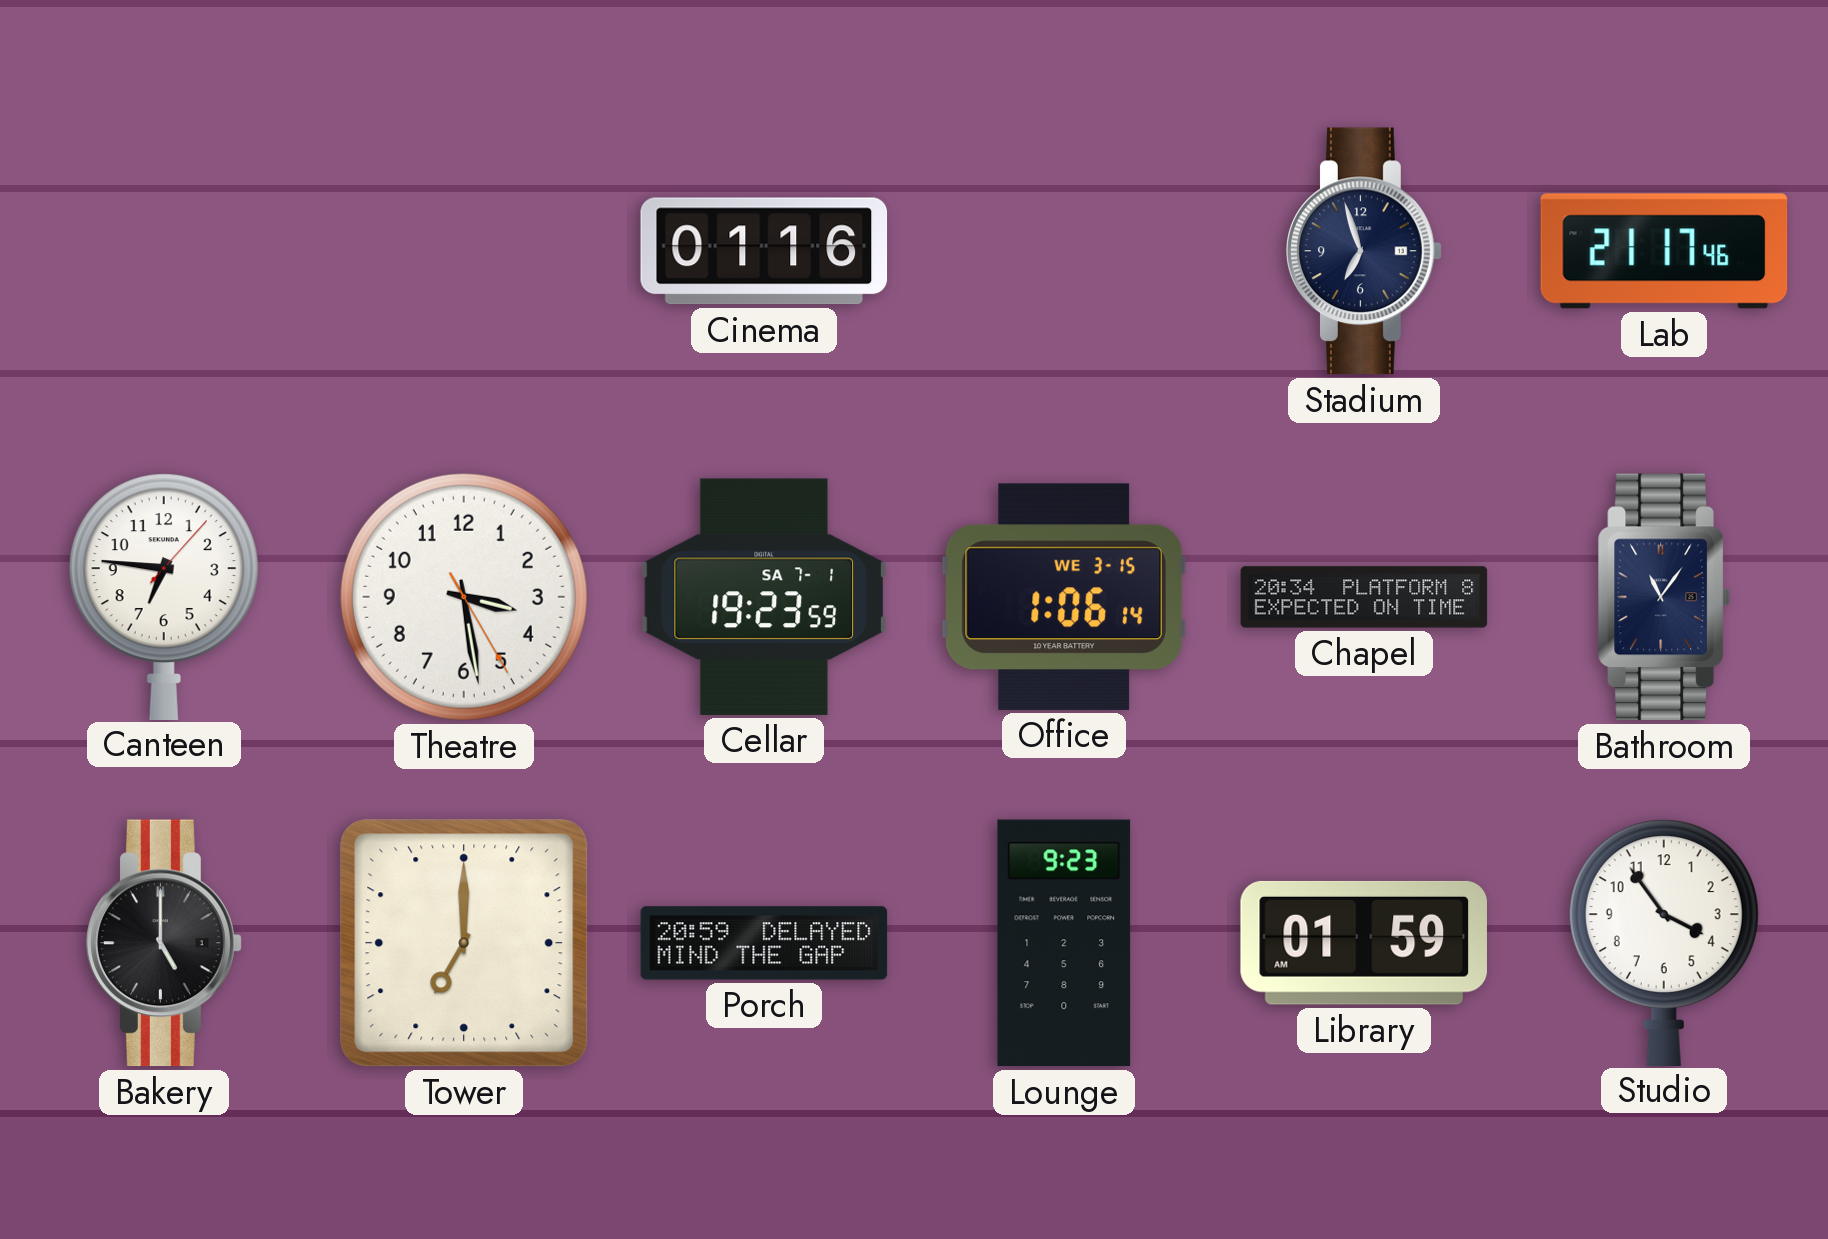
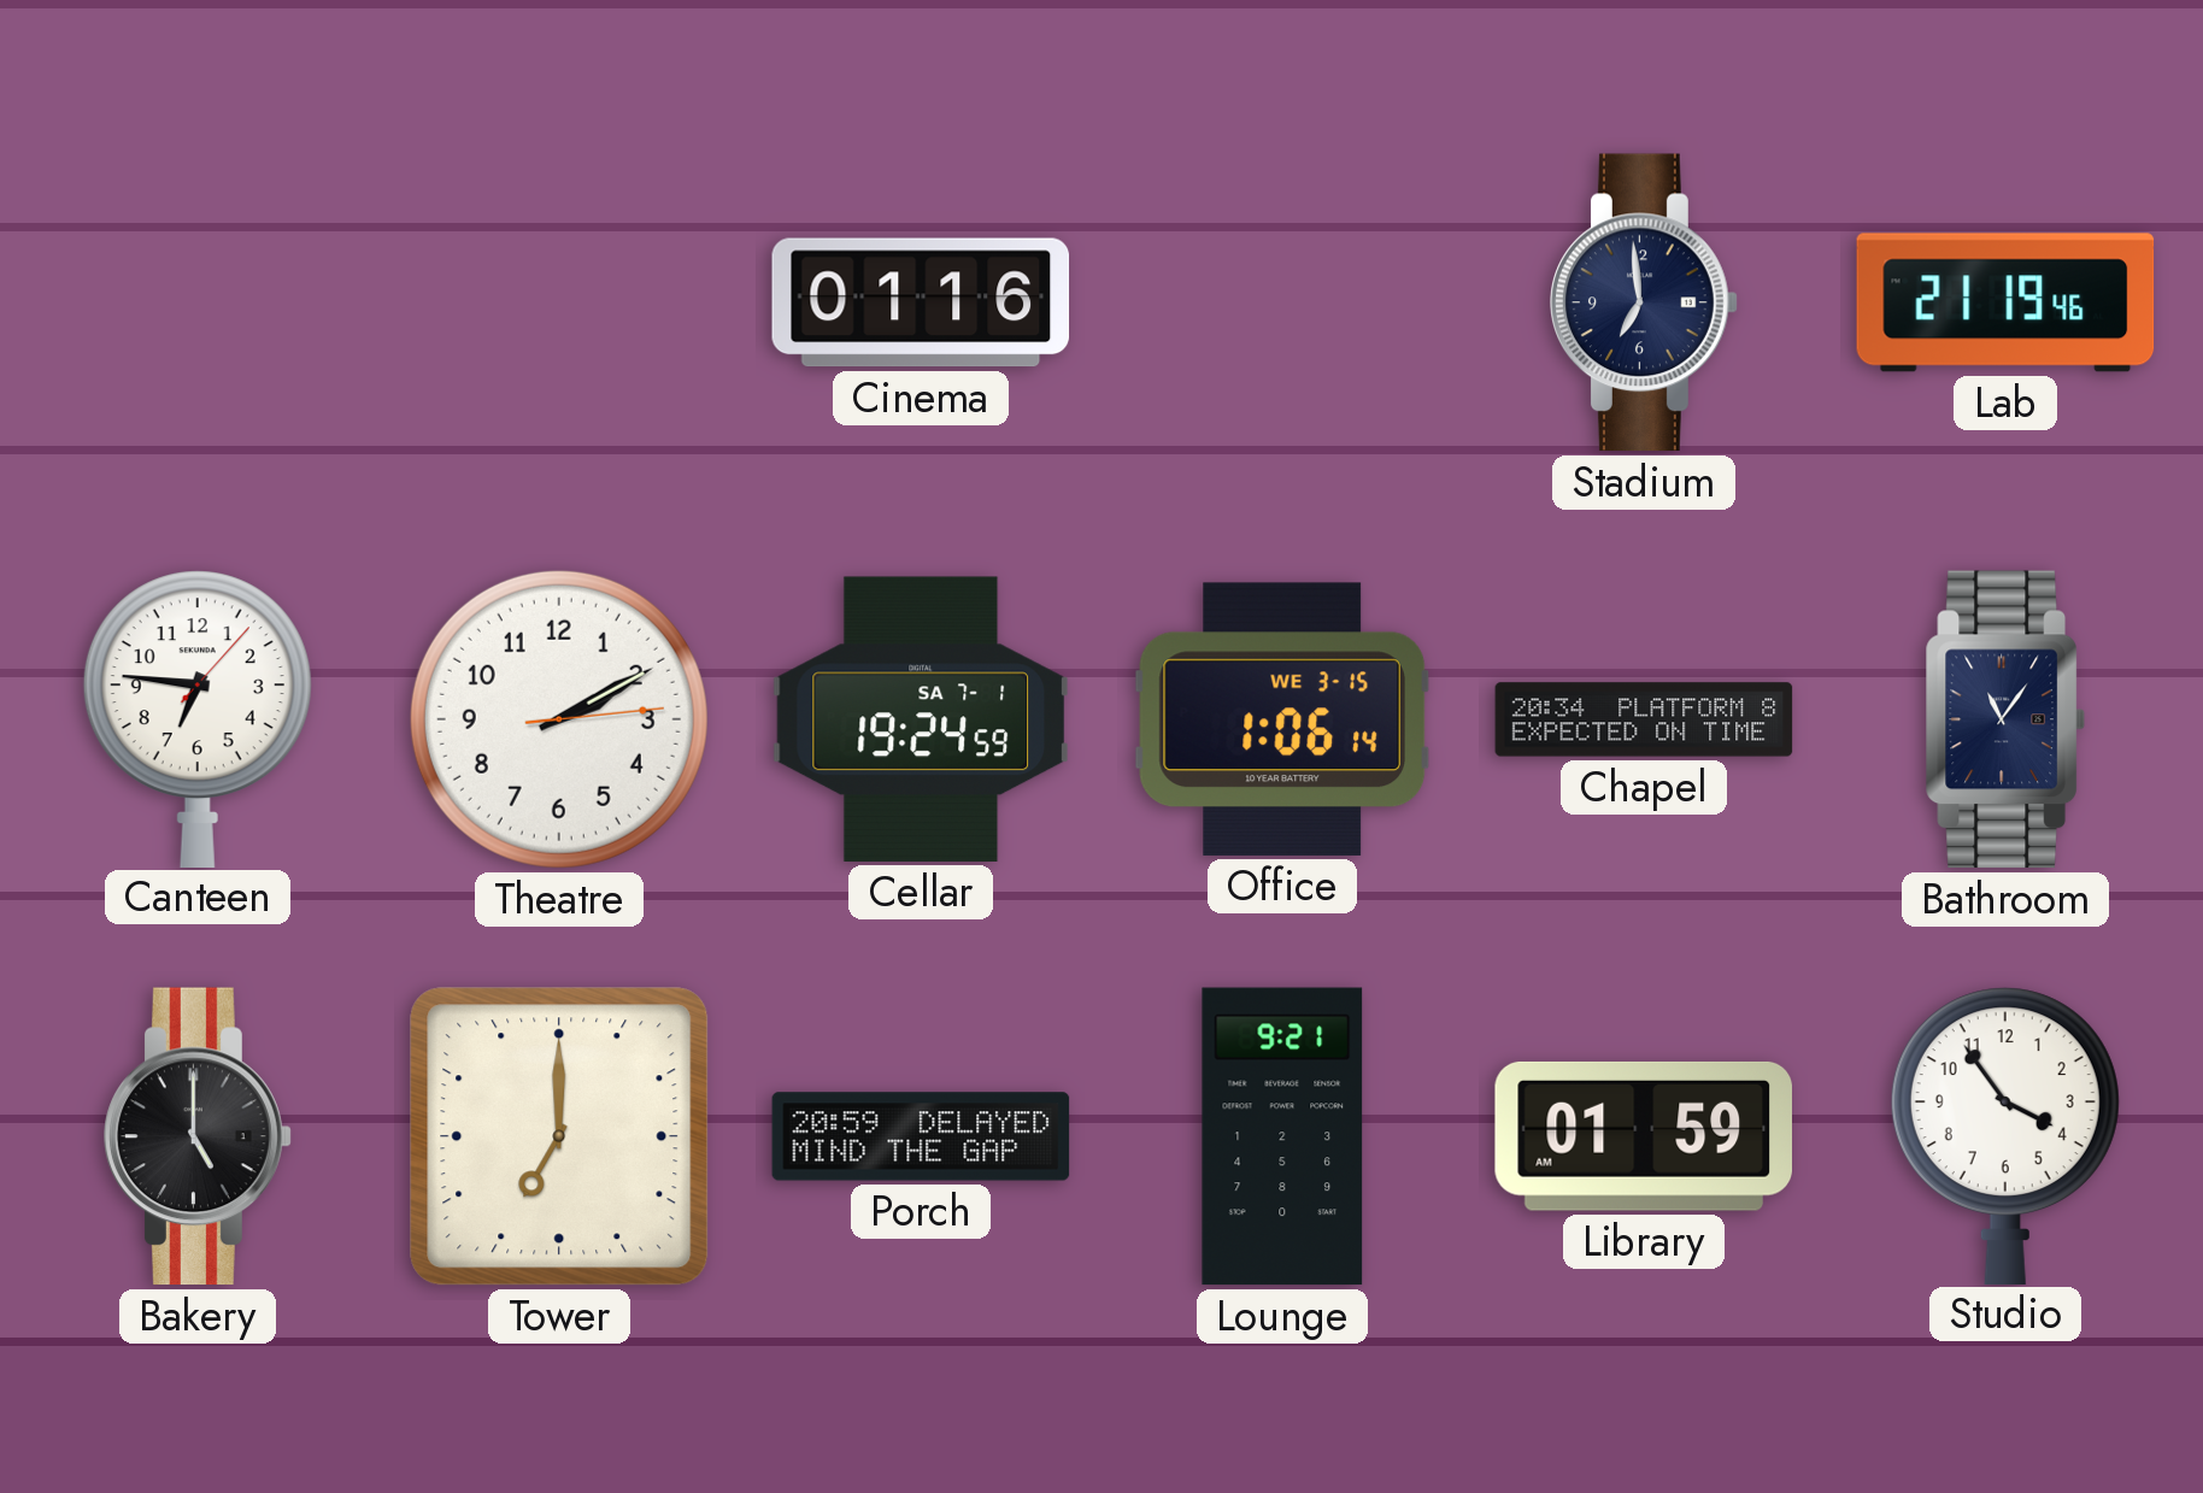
Stadium: 6:57 -> 6:59 (1644, 302)
Lab: 21:17 -> 21:19 (2005, 302)
Theatre: 3:28 -> 2:10 (559, 719)
Cellar: 19:23 -> 19:24 (920, 719)
Lounge: 9:23 -> 9:21 (1282, 1136)
